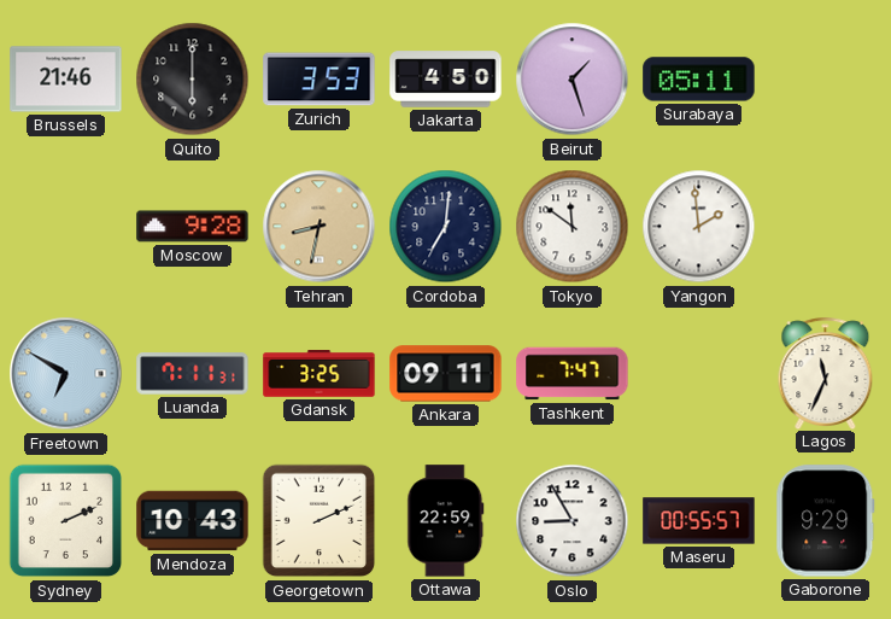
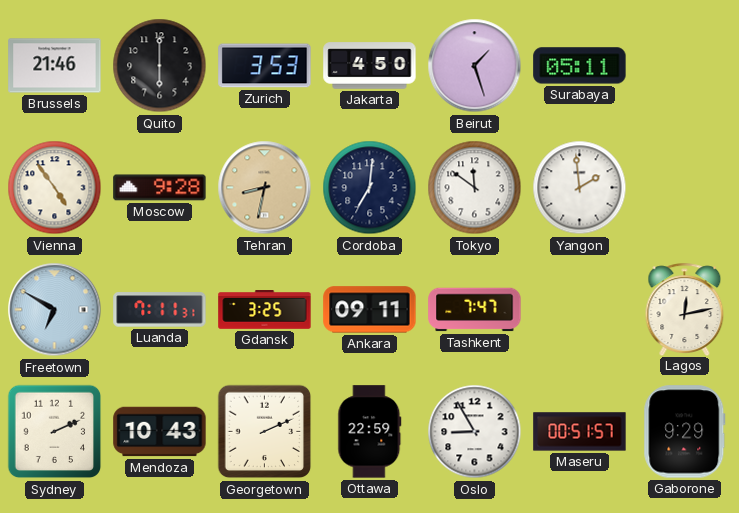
Vienna: none -> 4:54 (55, 188)
Lagos: 11:34 -> 12:13 (685, 309)
Maseru: 00:55 -> 00:51 (580, 432)
